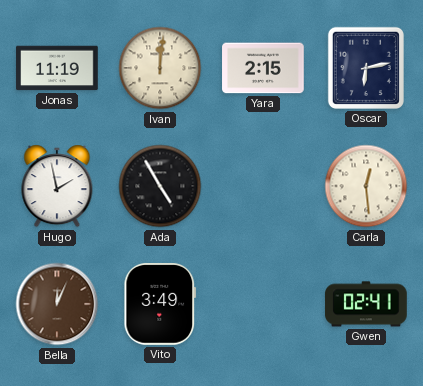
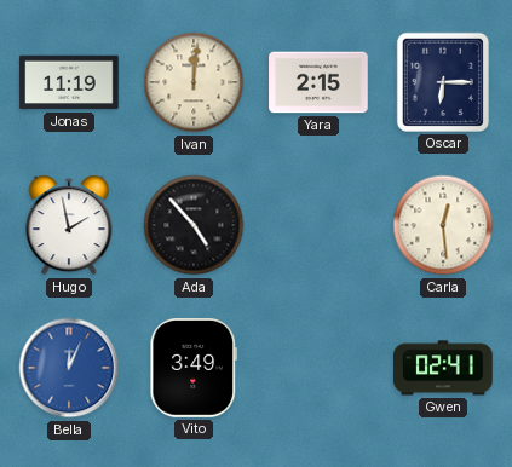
Oscar: 6:13 -> 6:15 (443, 82)
Ada: 4:55 -> 4:53 (194, 225)
Bella dial: brown -> blue (69, 368)
